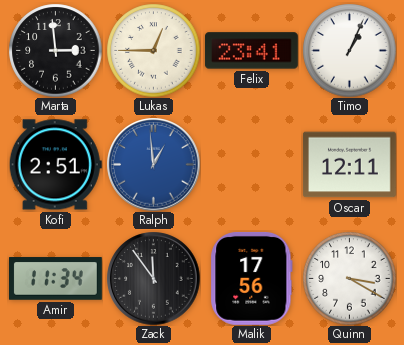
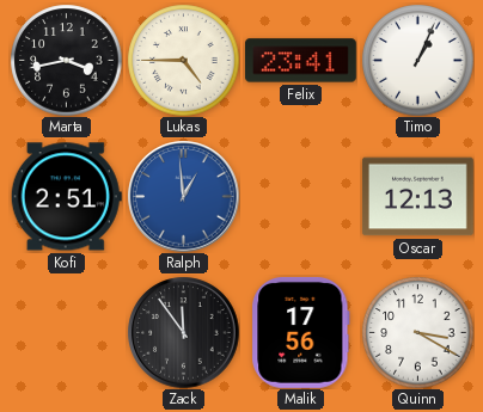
Marta: 2:59 -> 3:43 (66, 60)
Lukas: 12:45 -> 4:45 (183, 60)
Oscar: 12:11 -> 12:13 (417, 197)
Amir: 11:34 -> none (55, 279)
